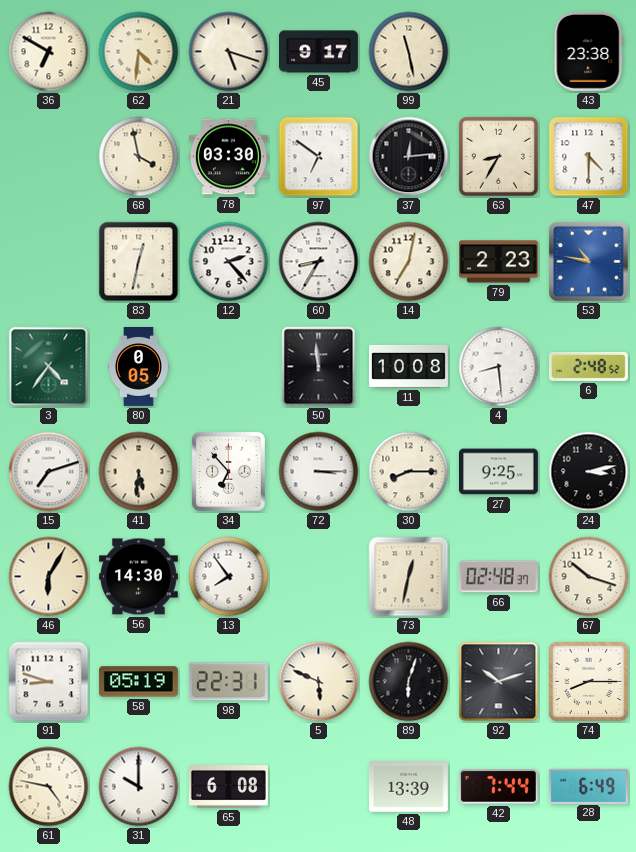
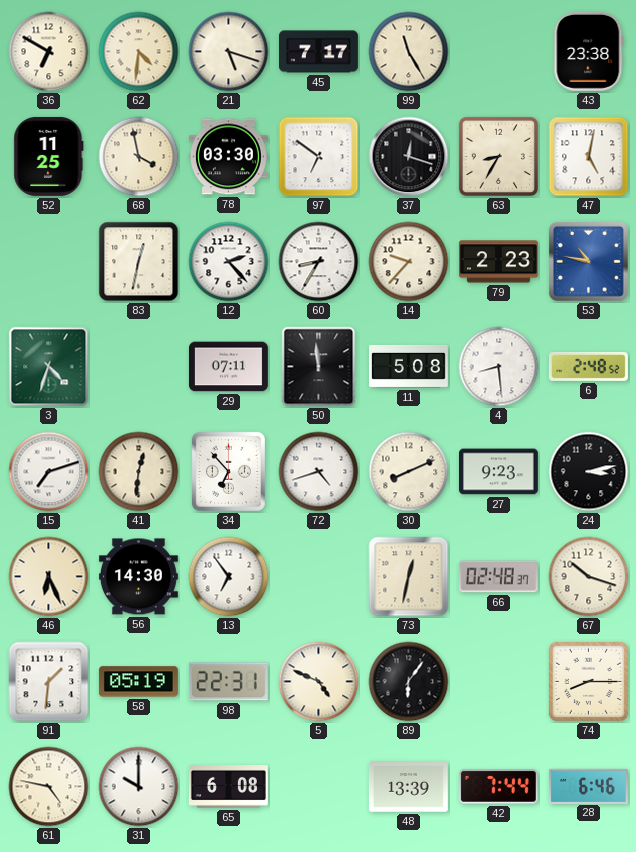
45: 9:17 -> 7:17 (319, 52)
99: 11:28 -> 11:25 (409, 52)
52: none -> 11:25 (49, 156)
37: 12:14 -> 12:18 (409, 157)
47: 4:30 -> 5:02 (589, 157)
14: 7:02 -> 9:37 (409, 262)
3: 4:36 -> 4:33 (49, 367)
80: 0:05 -> none (138, 367)
29: none -> 07:11 (228, 367)
11: 10:08 -> 5:08 (409, 366)
41: 5:31 -> 12:31 (139, 472)
72: 3:15 -> 4:42 (319, 472)
30: 8:15 -> 8:11 (409, 472)
27: 9:25 -> 9:23 (498, 472)
46: 6:05 -> 6:26 (49, 577)
13: 7:54 -> 6:54 (229, 577)
91: 8:48 -> 1:31 (49, 682)
5: 5:49 -> 4:49 (319, 682)
89: 6:03 -> 6:06 (409, 682)
92: 10:12 -> none (499, 682)
28: 6:49 -> 6:46 (588, 786)
